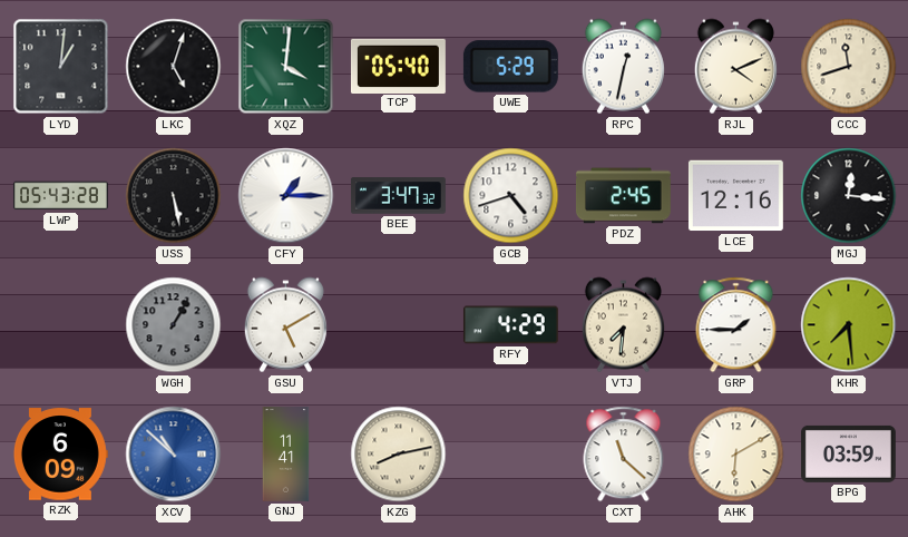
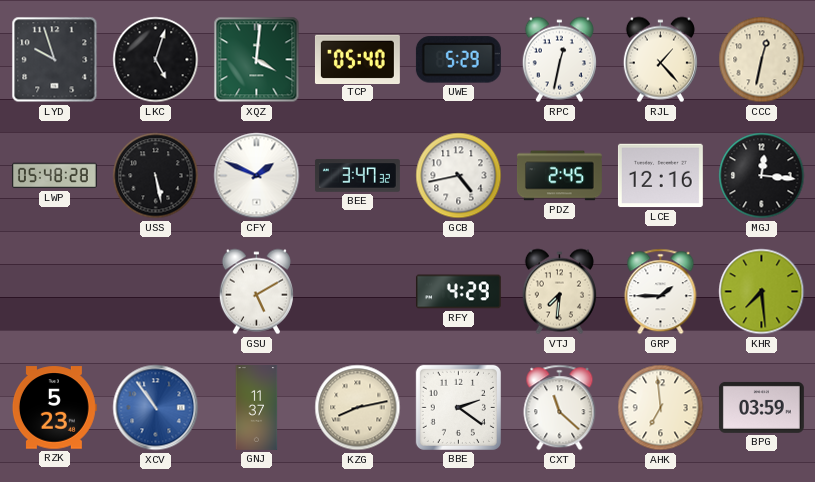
LYD: 1:01 -> 9:57 (55, 60)
RJL: 4:11 -> 1:23 (660, 60)
CCC: 11:42 -> 12:32 (762, 60)
LWP: 05:43 -> 05:48 (54, 176)
CFY: 1:15 -> 1:49 (257, 176)
GCB: 4:42 -> 4:43 (459, 176)
WGH: 1:05 -> none (174, 325)
RZK: 6:09 -> 5:23 (54, 408)
XCV: 10:52 -> 10:54 (156, 408)
GNJ: 11:41 -> 11:37 (257, 408)
BBE: none -> 2:21 (458, 407)
AHK: 6:10 -> 6:59 (661, 408)
